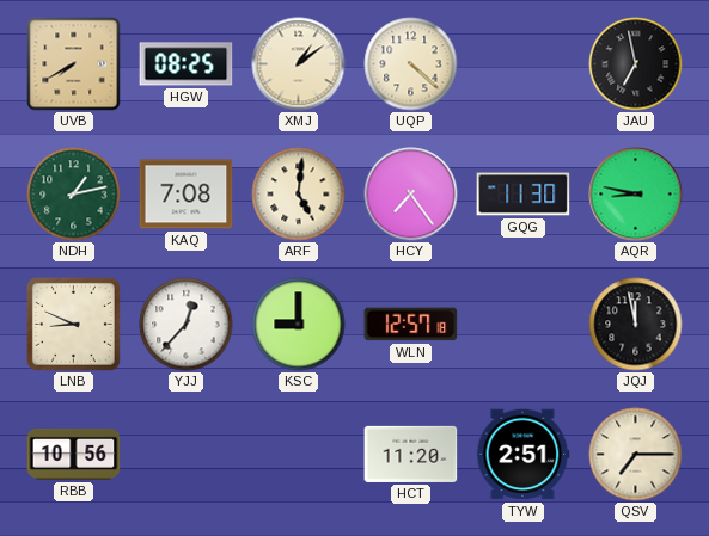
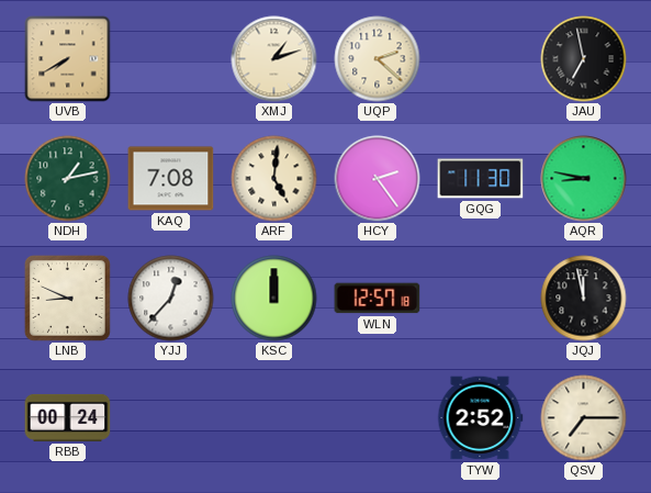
HGW: 08:25 -> none (187, 64)
XMJ: 1:09 -> 1:12 (274, 59)
UQP: 4:22 -> 2:22 (378, 59)
HCY: 7:24 -> 2:24 (378, 179)
KSC: 9:00 -> 12:00 (274, 299)
RBB: 10:56 -> 00:24 (68, 417)
HCT: 11:20 -> none (411, 454)
TYW: 2:51 -> 2:52 (481, 418)
